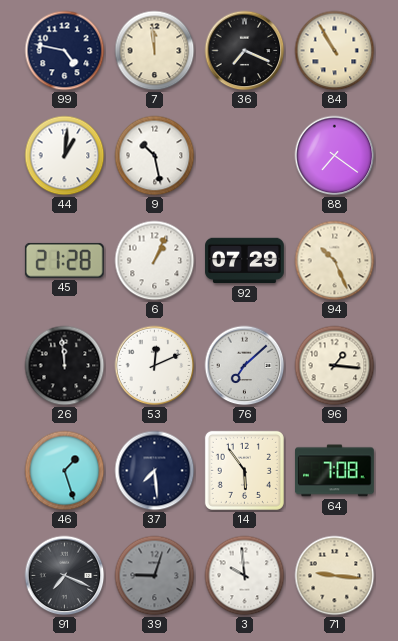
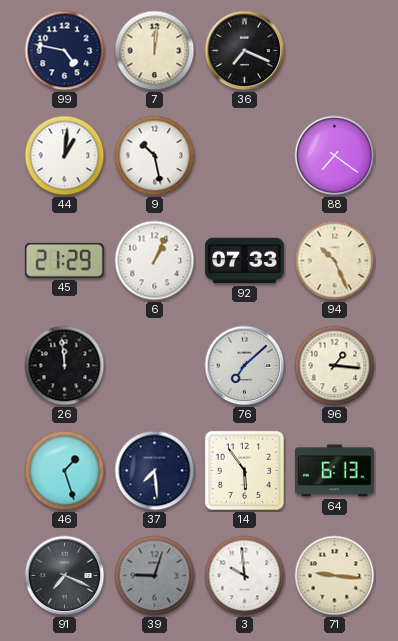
7: 11:59 -> 12:01 (155, 51)
84: 10:55 -> none (335, 51)
45: 21:28 -> 21:29 (64, 260)
92: 07:29 -> 07:33 (245, 261)
53: 12:11 -> none (155, 366)
64: 7:08 -> 6:13 (335, 471)
